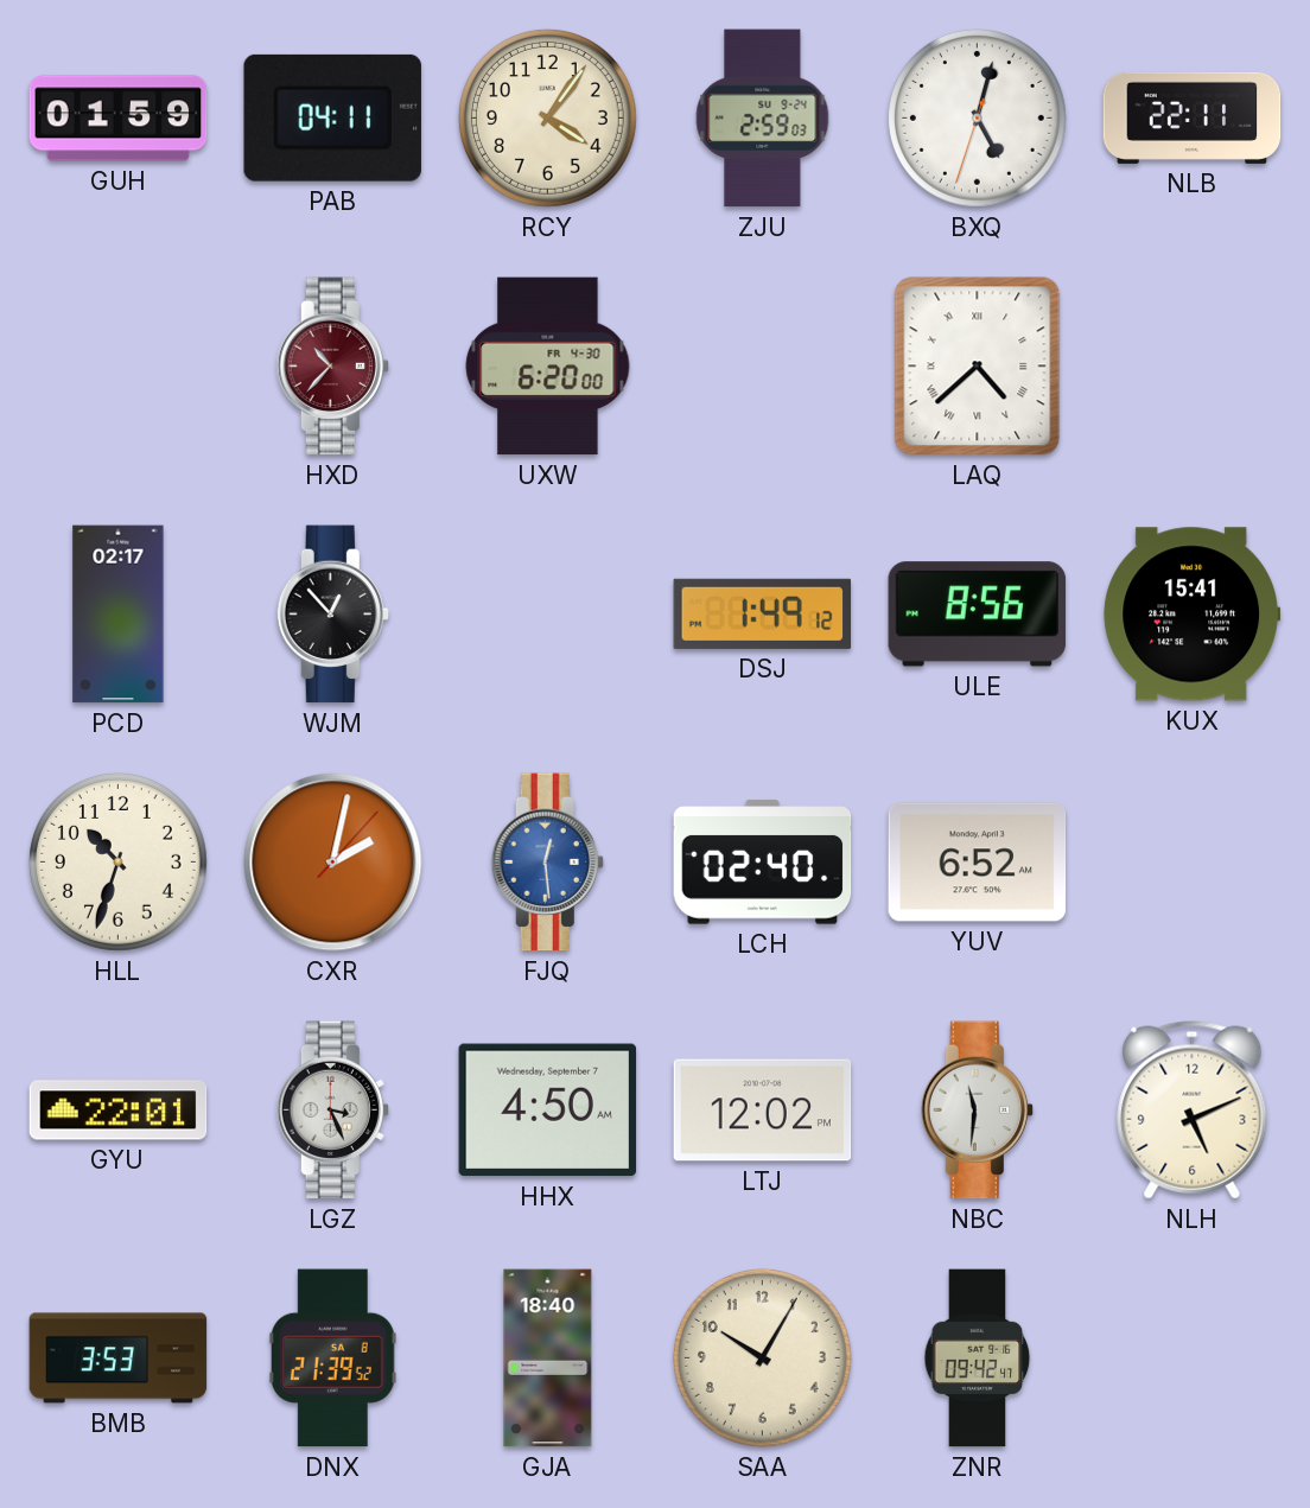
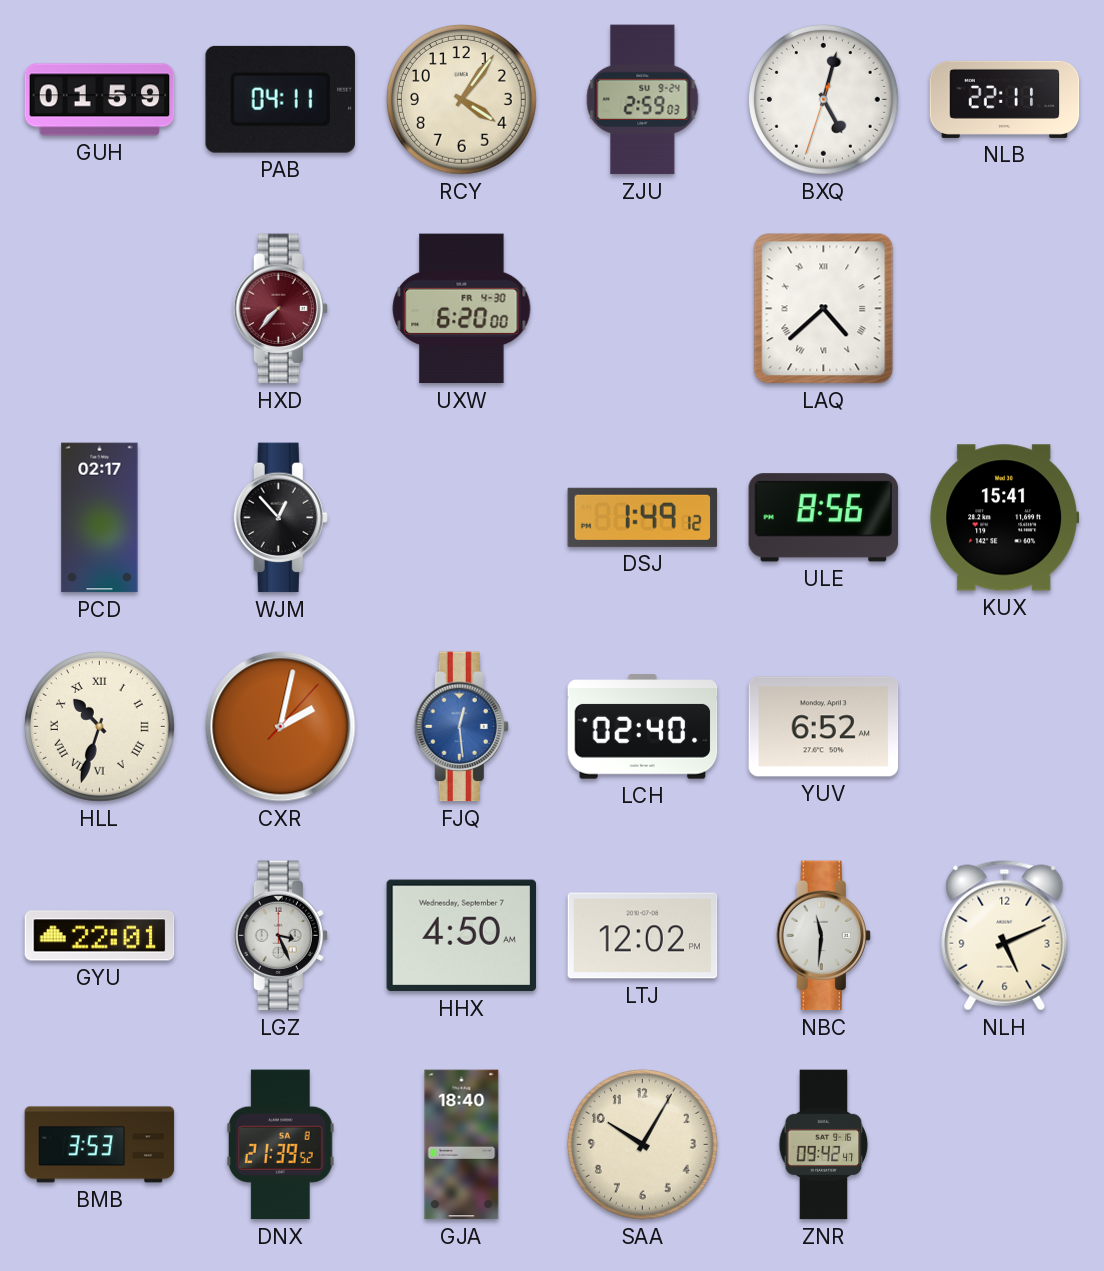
HXD: 10:37 -> 7:37 (280, 309)
HLL numerals: Arabic -> Roman (99, 726)
